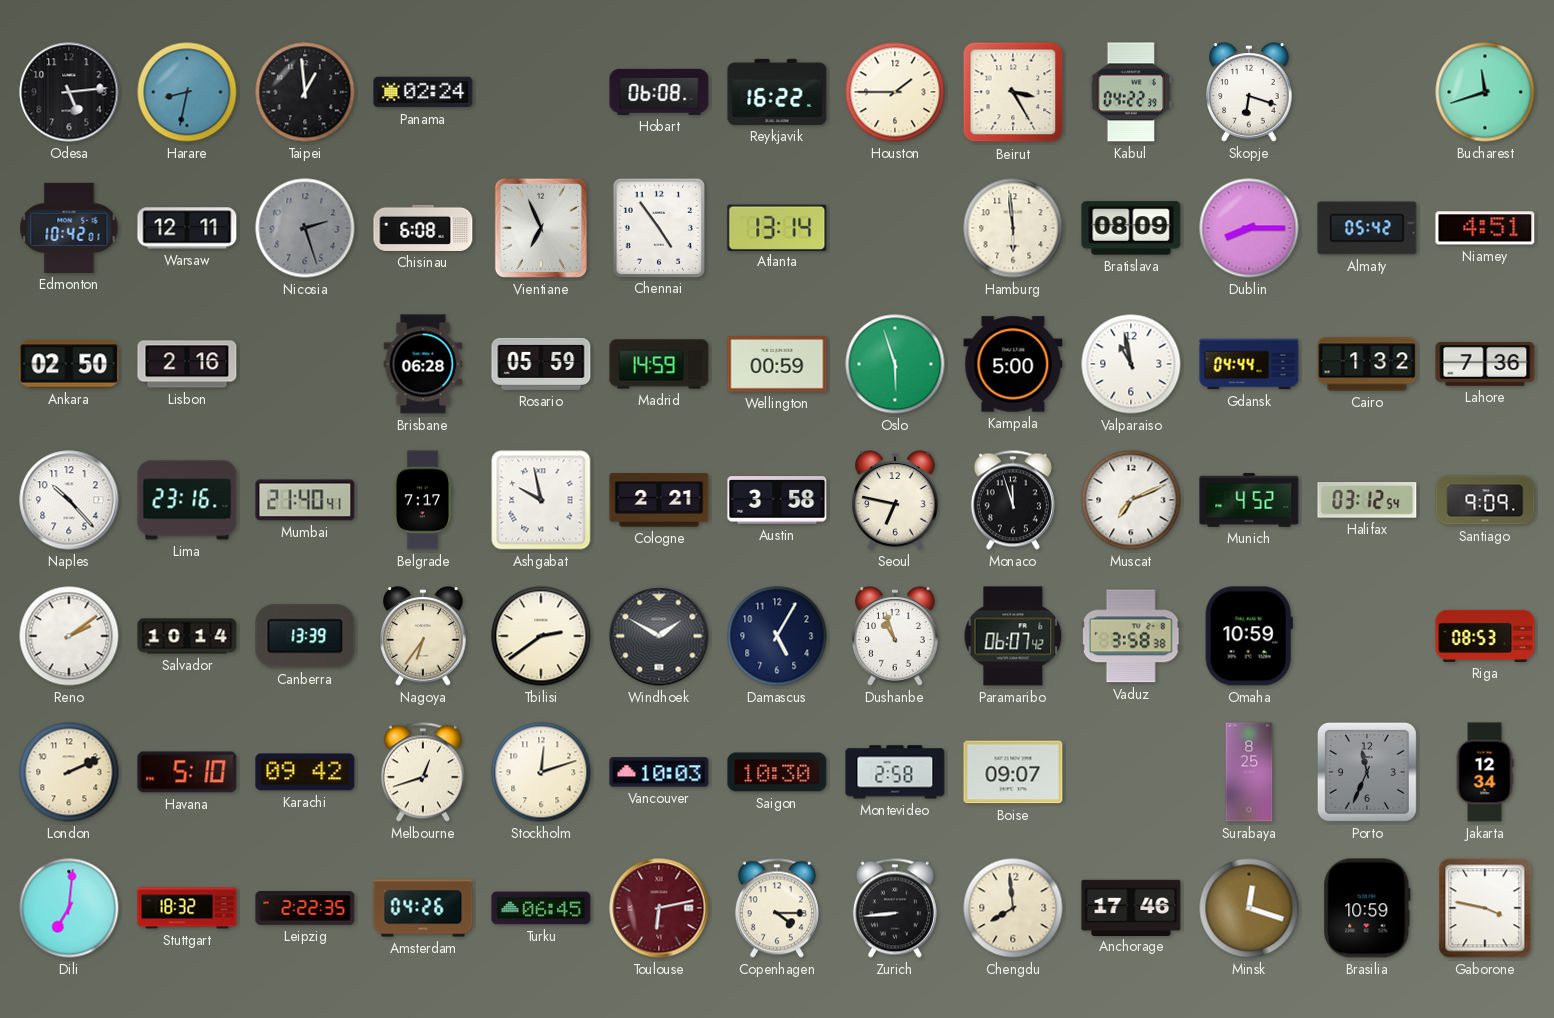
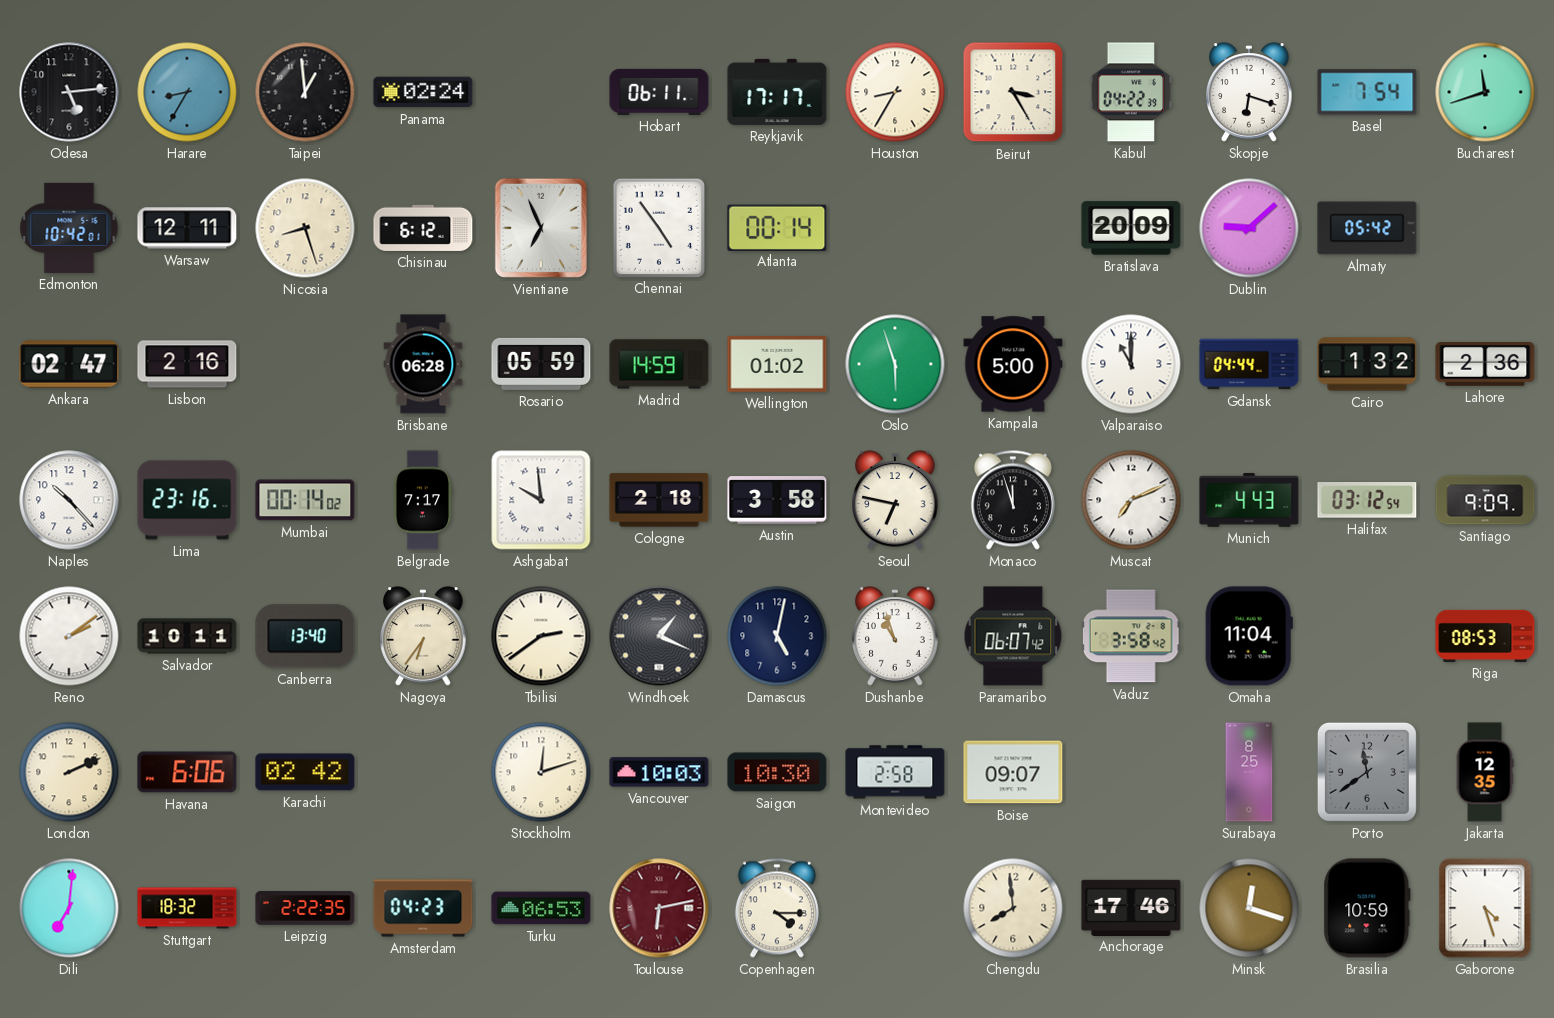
Harare: 8:32 -> 8:35 (187, 92)
Hobart: 06:08 -> 06:11 (659, 92)
Reykjavik: 16:22 -> 17:17 (777, 92)
Houston: 1:45 -> 8:35 (895, 92)
Basel: none -> 7:54 (1367, 92)
Nicosia: 2:27 -> 8:27 (305, 228)
Nicosia dial: grey -> cream (305, 228)
Chisinau: 6:08 -> 6:12 (423, 228)
Atlanta: 13:14 -> 00:14 (777, 227)
Hamburg: 5:59 -> none (1013, 228)
Bratislava: 08:09 -> 20:09 (1131, 228)
Dublin: 8:15 -> 9:08 (1249, 228)
Niamey: 4:51 -> none (1485, 228)
Ankara: 02:50 -> 02:47 (69, 364)
Wellington: 00:59 -> 01:02 (777, 364)
Valparaiso: 10:58 -> 11:00 (1131, 364)
Lahore: 7:36 -> 2:36 (1485, 365)
Mumbai: 21:40 -> 00:14 (305, 500)
Ashgabat: 9:58 -> 9:59 (541, 500)
Cologne: 2:21 -> 2:18 (659, 500)
Munich: 4:52 -> 4:43 (1249, 500)
Salvador: 10:14 -> 10:11 (187, 636)
Canberra: 13:39 -> 13:40 (305, 636)
Windhoek: 1:50 -> 1:19 (659, 636)
Damascus: 5:05 -> 5:02 (777, 636)
Vaduz: 3:58:38 -> 3:58:42 (1131, 636)
Omaha: 10:59 -> 11:04 (1249, 636)
Havana: 5:10 -> 6:06 (187, 772)
Karachi: 09:42 -> 02:42 (305, 772)
Melbourne: 12:42 -> none (423, 772)
Porto: 11:34 -> 11:39 (1367, 772)
Jakarta: 12:34 -> 12:35 (1485, 772)
Amsterdam: 04:26 -> 04:23 (423, 908)
Turku: 06:45 -> 06:53 (541, 908)
Zurich: 8:44 -> none (895, 908)
Gaborone: 3:47 -> 4:27 (1485, 908)
